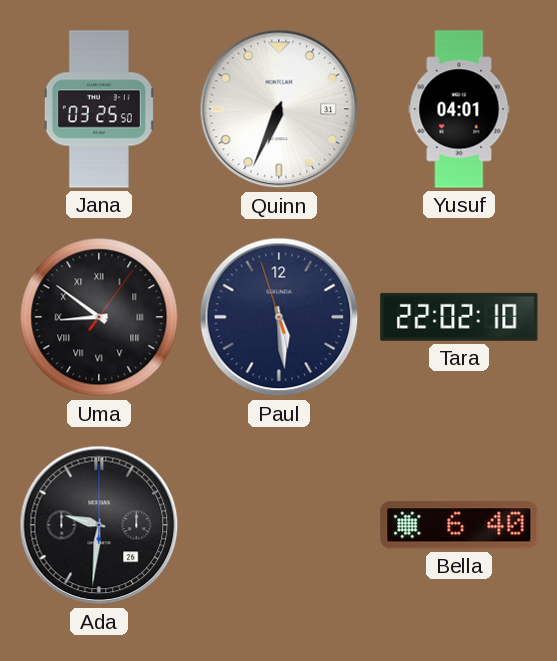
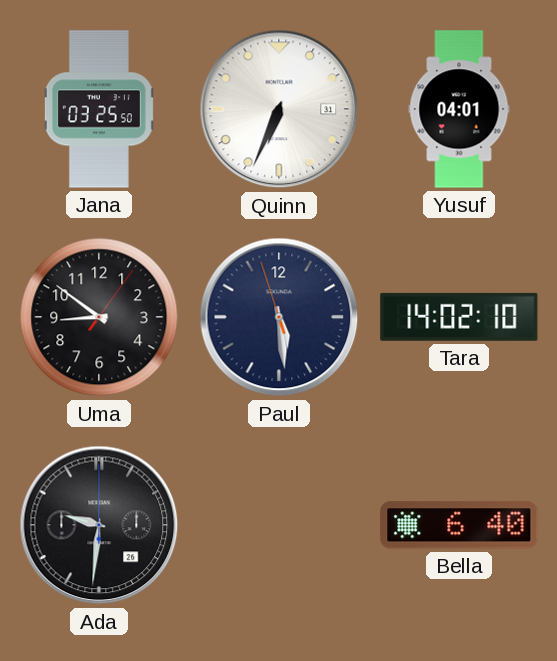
Uma numerals: Roman -> Arabic (99, 317)
Tara: 22:02 -> 14:02 (459, 317)
